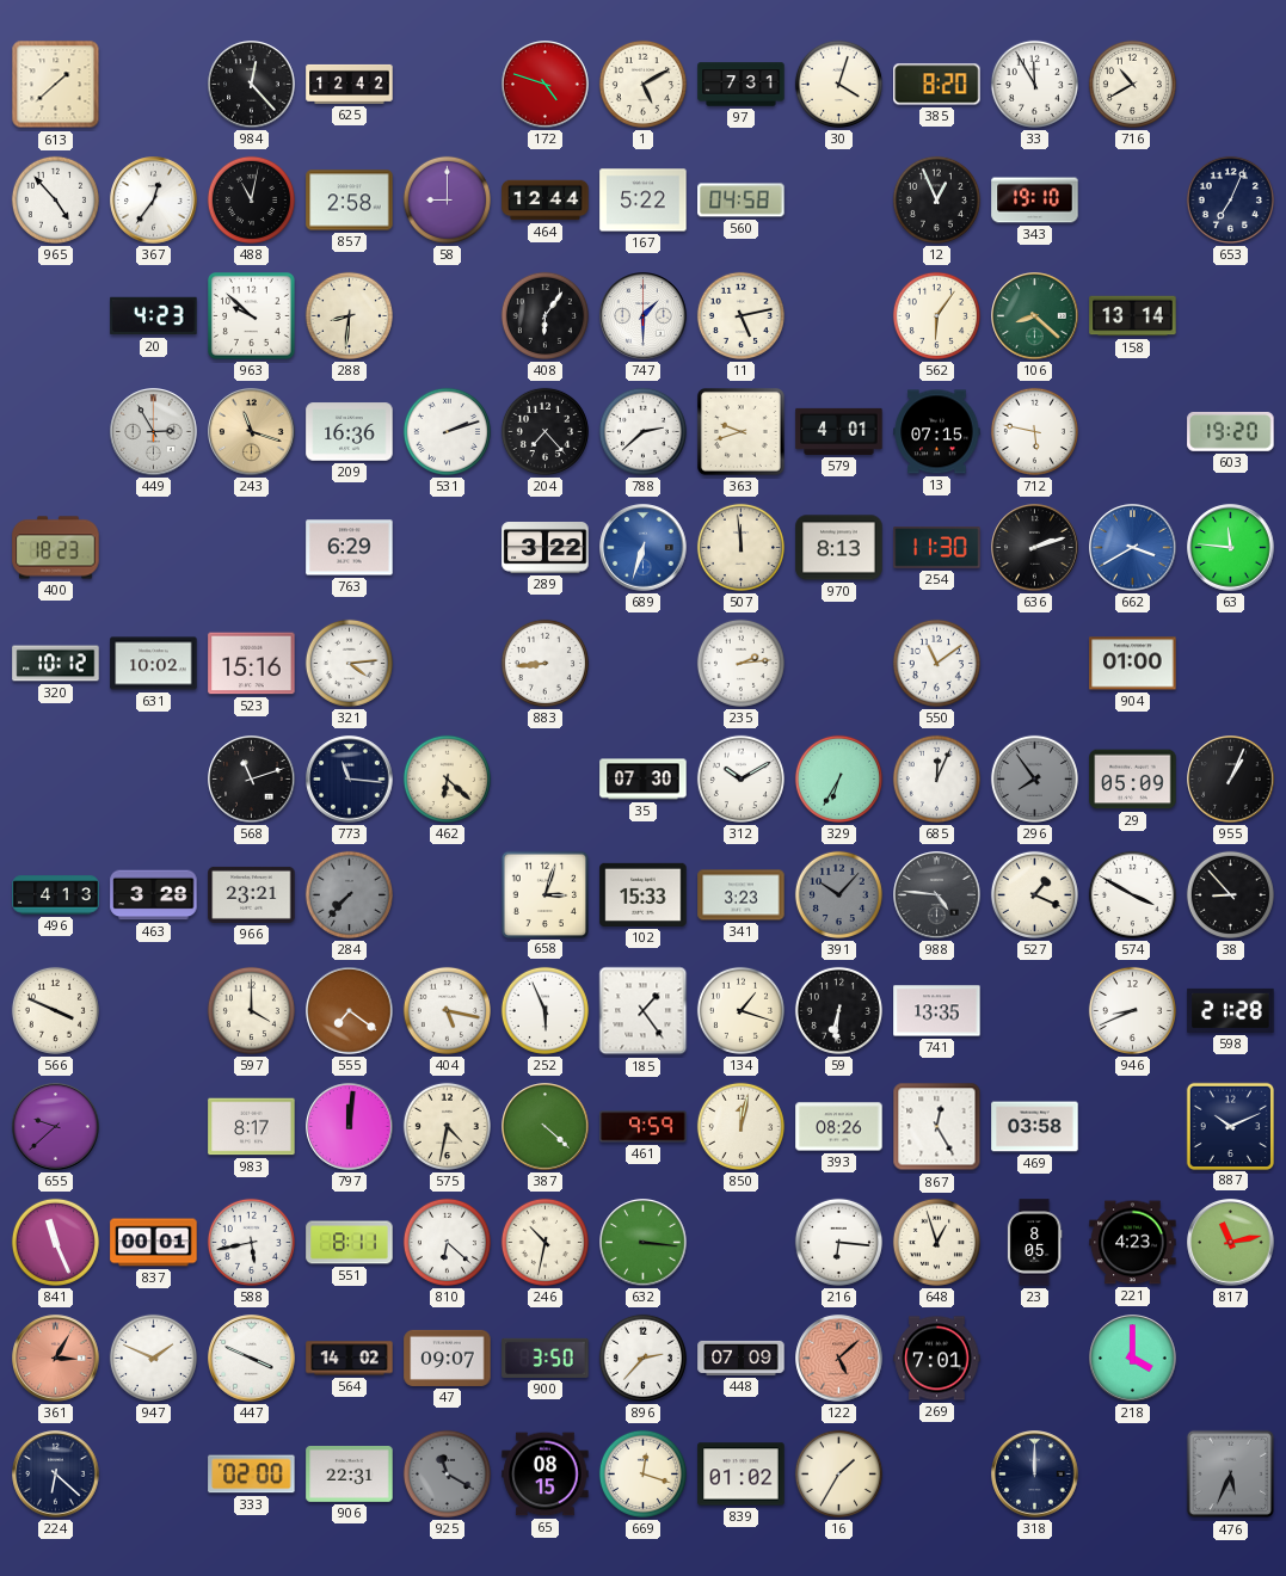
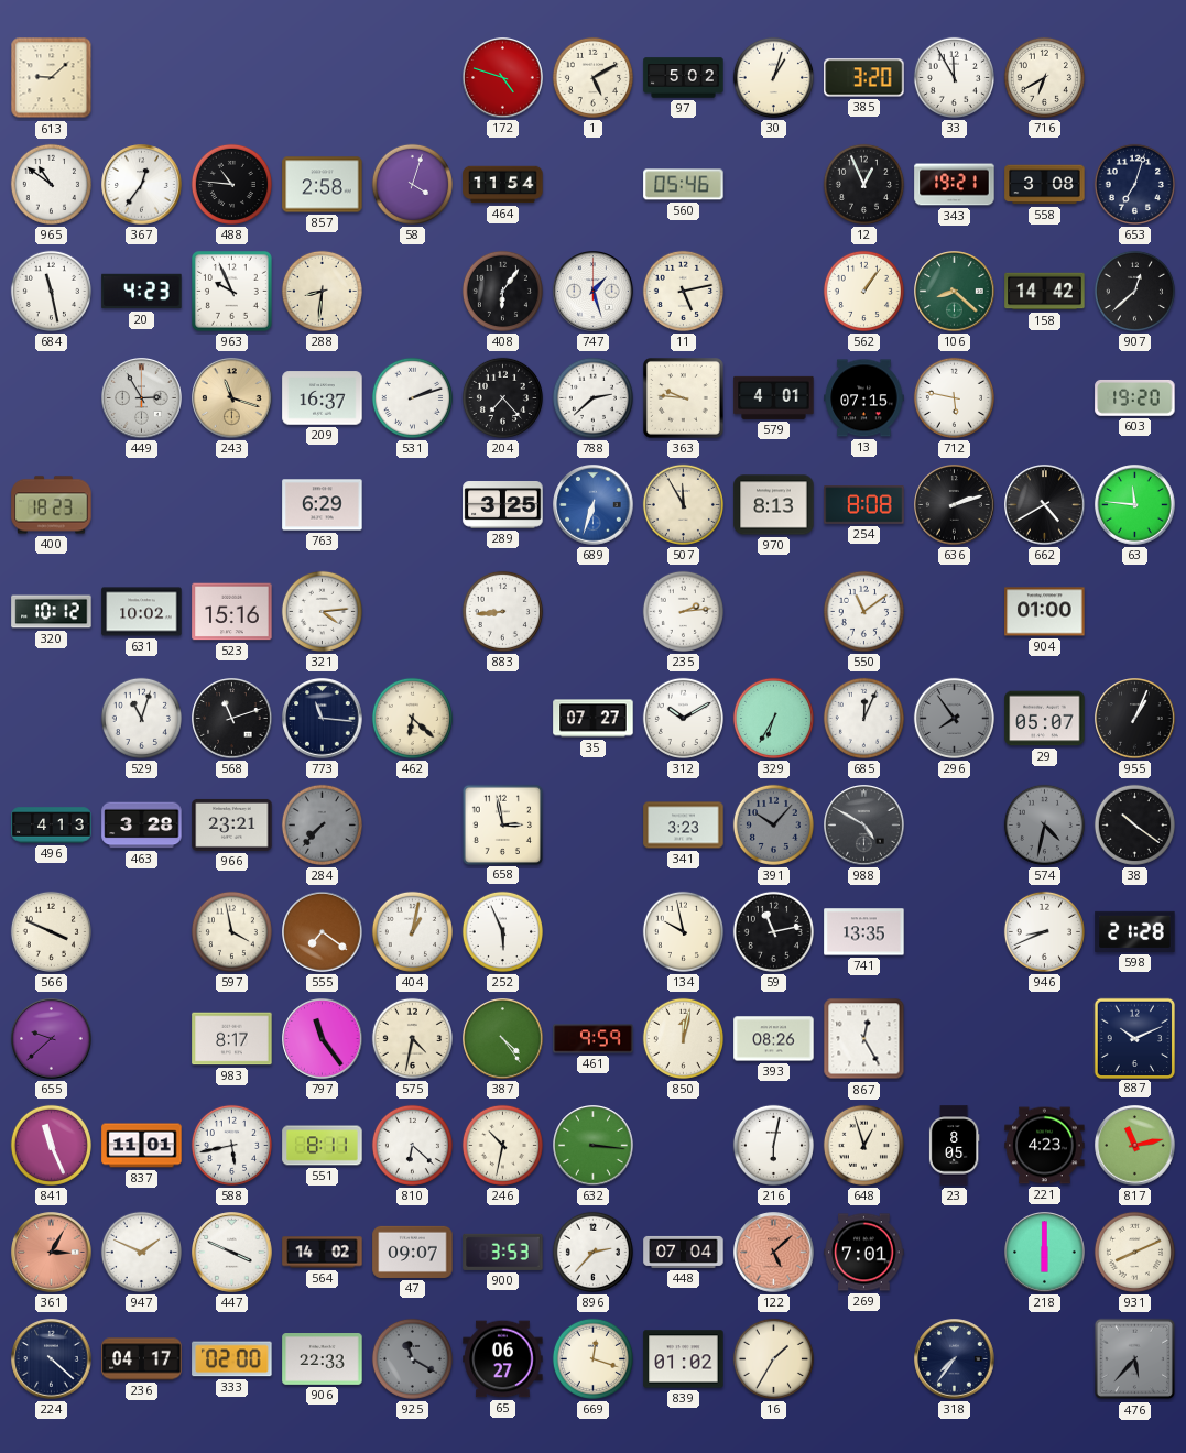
613: 1:38 -> 9:08 (52, 78)
984: 12:23 -> none (252, 85)
625: 12:42 -> none (350, 84)
97: 7:31 -> 5:02 (684, 78)
30: 4:03 -> 1:03 (773, 77)
385: 8:20 -> 3:20 (864, 78)
716: 10:40 -> 6:40 (1044, 77)
965: 4:53 -> 10:51 (51, 184)
488: 11:02 -> 10:46 (231, 184)
58: 9:00 -> 4:03 (412, 184)
464: 12:44 -> 11:54 (503, 185)
167: 5:22 -> none (644, 201)
560: 04:58 -> 05:46 (684, 185)
343: 19:10 -> 19:21 (955, 185)
558: none -> 3:08 (1045, 185)
653: 7:04 -> 7:03 (1134, 184)
684: none -> 11:28 (51, 291)
963: 9:52 -> 9:56 (232, 292)
747: 1:30 -> 1:27 (594, 292)
562: 6:06 -> 1:06 (863, 291)
158: 13:14 -> 14:42 (1045, 292)
907: none -> 12:38 (1134, 291)
209: 16:36 -> 16:37 (323, 398)
363: 9:42 -> 9:46 (684, 398)
289: 3:22 -> 3:25 (503, 505)
507: 11:59 -> 11:55 (683, 504)
254: 11:30 -> 8:08 (864, 505)
662: 3:40 -> 4:40 (1045, 505)
662 dial: blue -> black (1045, 505)
529: none -> 11:03 (141, 718)
35: 07:30 -> 07:27 (594, 719)
29: 05:09 -> 05:07 (1045, 719)
658: 3:03 -> 2:58 (502, 824)
102: 15:33 -> none (644, 894)
988: 4:46 -> 4:50 (864, 826)
527: 1:19 -> none (1034, 894)
574: 3:50 -> 4:32 (1044, 824)
574 dial: white -> grey (1044, 824)
38: 8:53 -> 10:21 (1134, 824)
597: 4:00 -> 3:58 (231, 931)
404: 5:17 -> 1:02 (412, 931)
185: 1:24 -> none (644, 1011)
134: 1:18 -> 9:58 (683, 931)
59: 6:31 -> 11:13 (773, 931)
797: 12:01 -> 11:24 (323, 1039)
387: 4:22 -> 4:24 (503, 1039)
469: 03:58 -> none (1035, 1127)
837: 00:01 -> 11:01 (142, 1146)
216: 6:16 -> 6:02 (773, 1145)
900: 3:50 -> 3:53 (503, 1252)
448: 07:09 -> 07:04 (684, 1252)
218: 4:00 -> 6:00 (1045, 1253)
931: none -> 8:11 (1134, 1252)
224: 6:22 -> 4:22 (52, 1359)
236: none -> 04:17 (142, 1359)
906: 22:31 -> 22:33 (323, 1359)
65: 08:15 -> 06:27 (503, 1359)
318: 12:00 -> 7:36 (955, 1359)
476: 5:34 -> 5:37 (1135, 1359)
